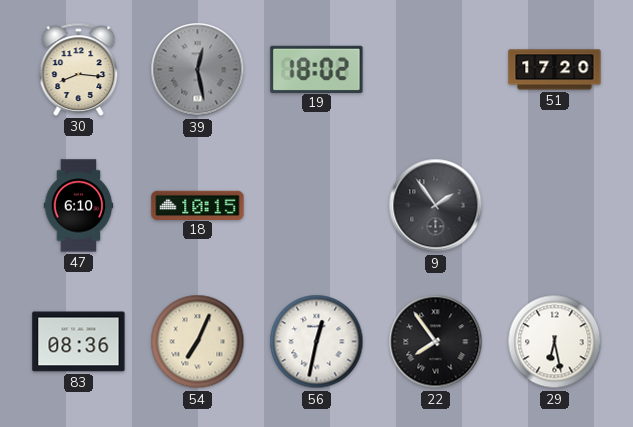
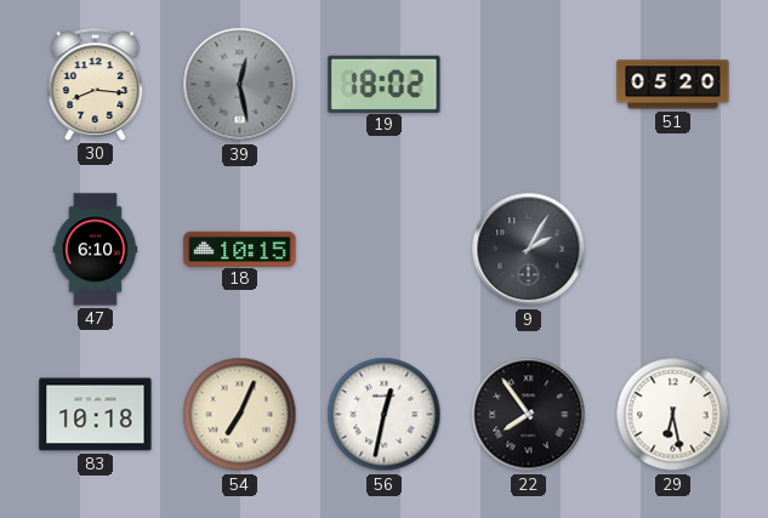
51: 17:20 -> 05:20 (673, 85)
9: 1:54 -> 2:05 (529, 250)
83: 08:36 -> 10:18 (96, 415)
